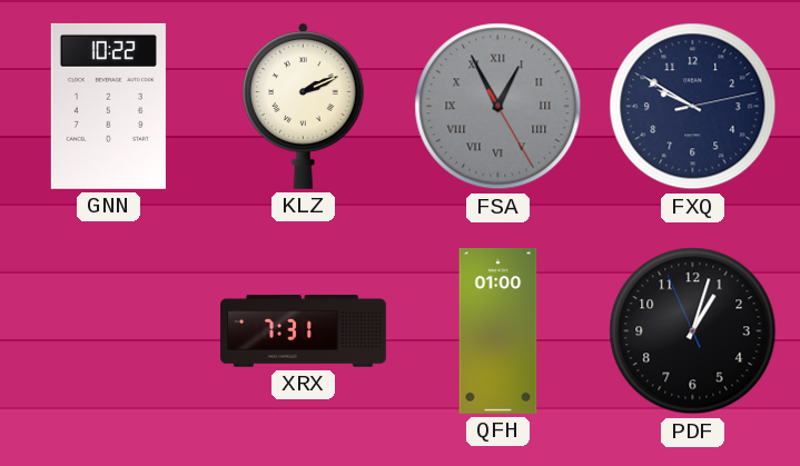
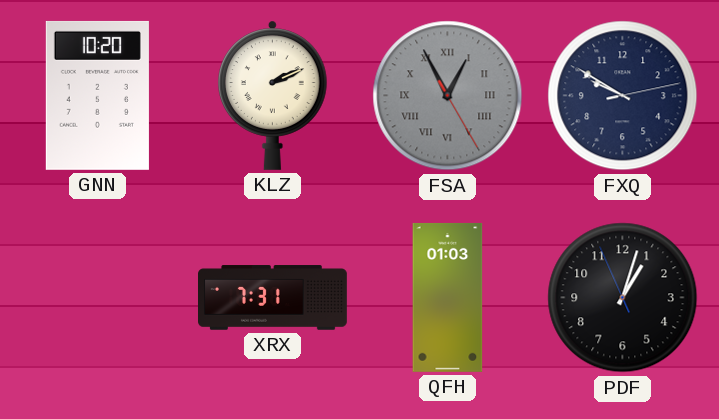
GNN: 10:22 -> 10:20 (97, 95)
QFH: 01:00 -> 01:03 (448, 297)
